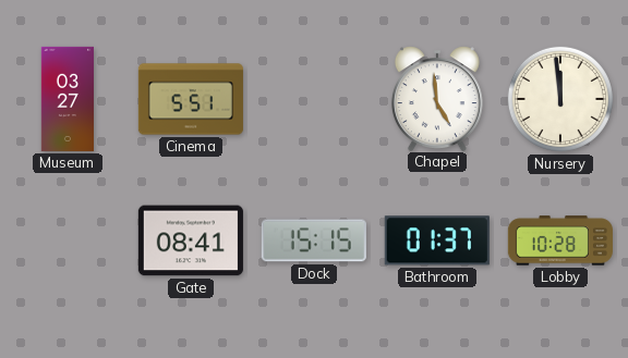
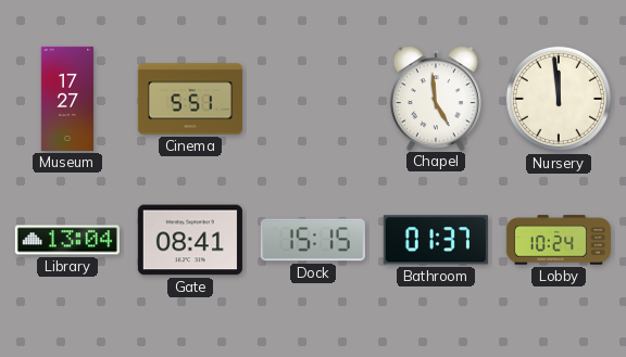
Museum: 03:27 -> 17:27 (66, 99)
Library: none -> 13:04 (67, 240)
Lobby: 10:28 -> 10:24 (559, 240)
